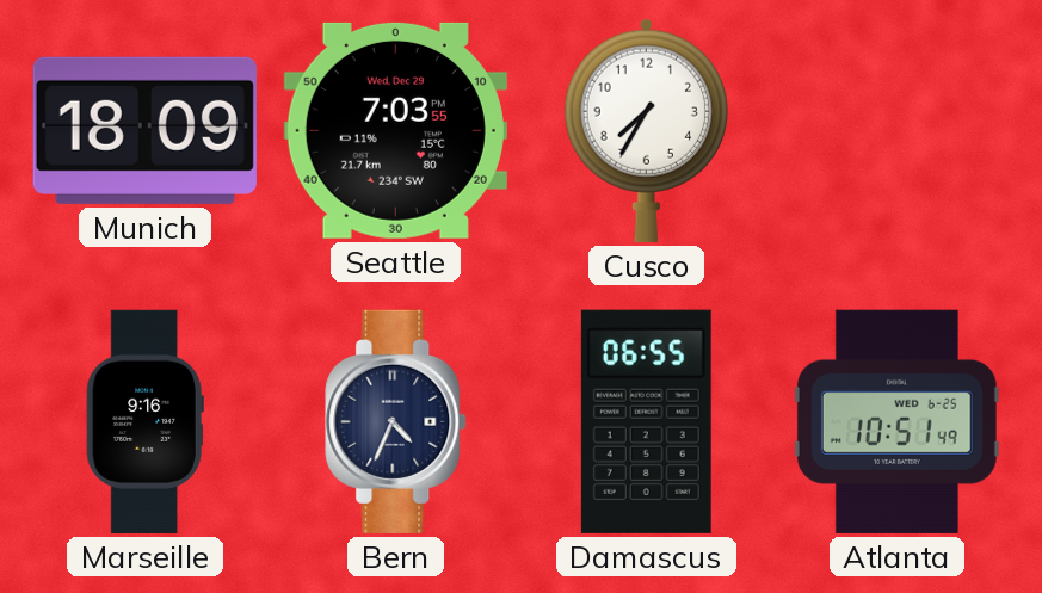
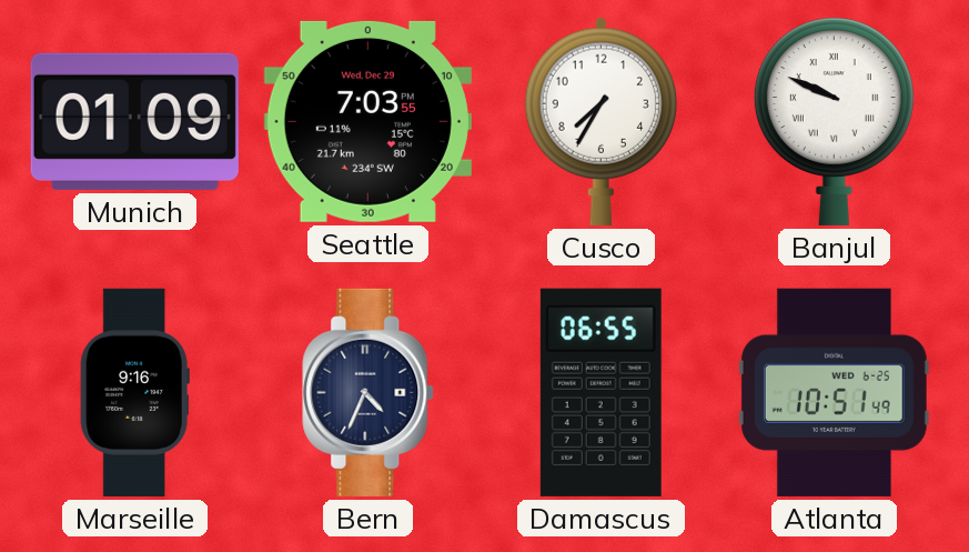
Munich: 18:09 -> 01:09 (134, 121)
Banjul: none -> 9:49 (834, 121)
